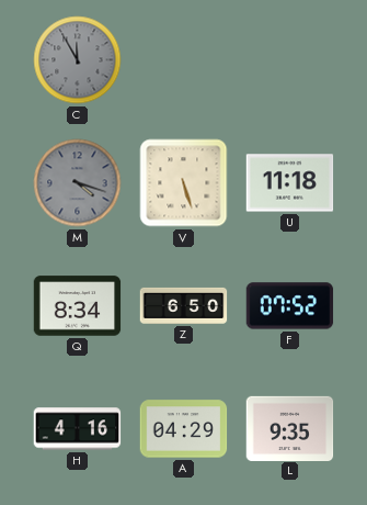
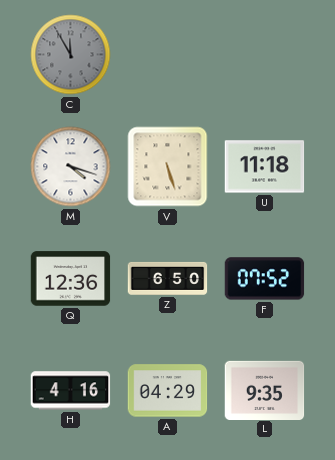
M dial: grey -> white (71, 167)
Q: 8:34 -> 12:36 (71, 279)
